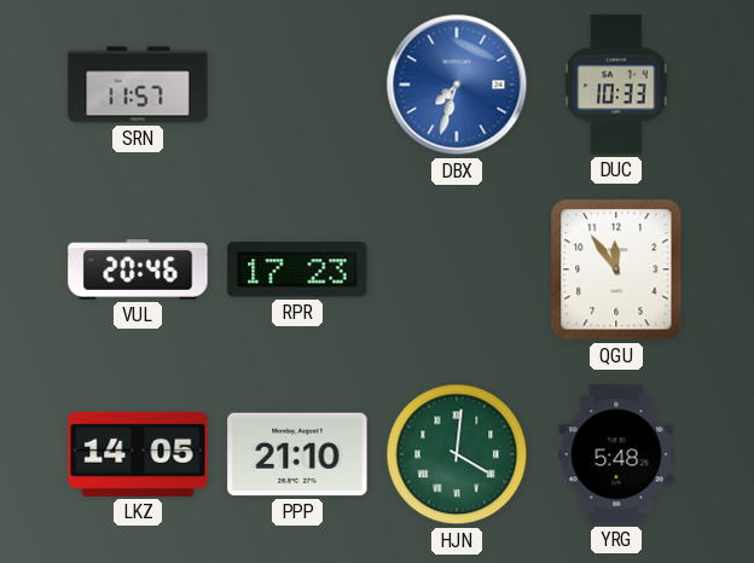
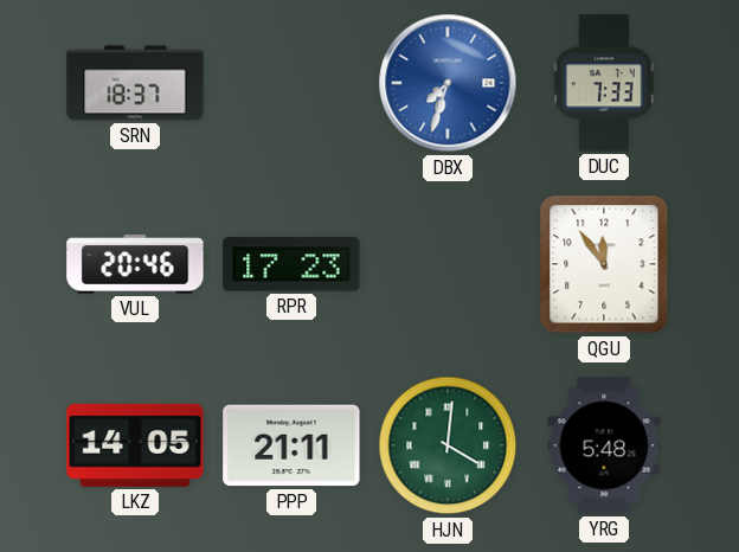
SRN: 11:57 -> 18:37 (135, 83)
DUC: 10:33 -> 7:33 (604, 83)
PPP: 21:10 -> 21:11 (291, 445)
